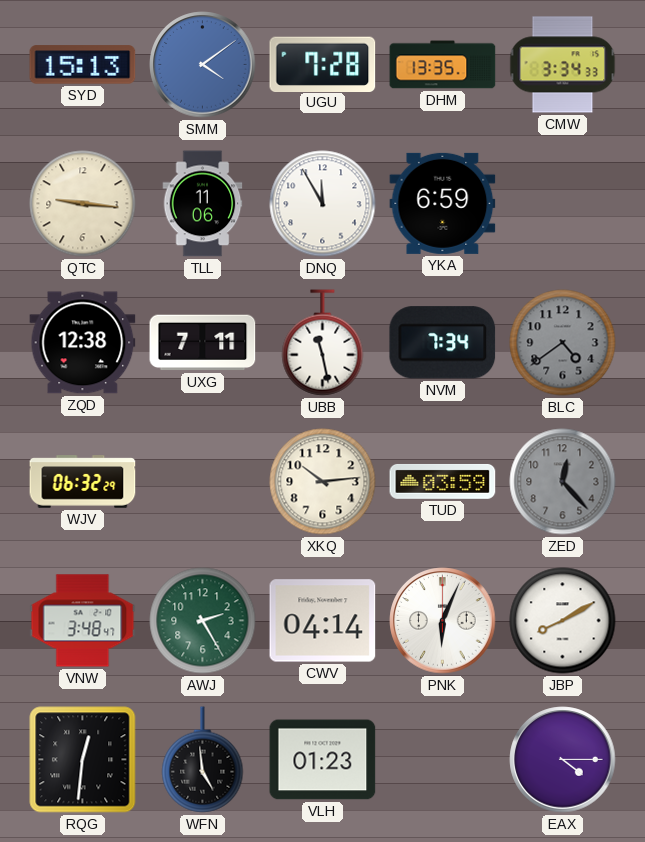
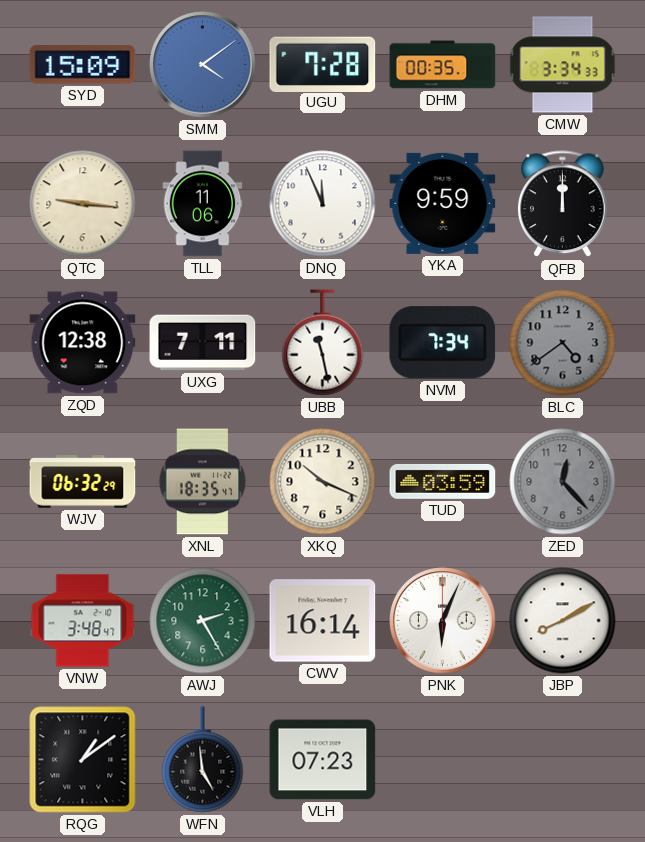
SYD: 15:13 -> 15:09 (83, 65)
DHM: 13:35 -> 00:35 (443, 65)
DNQ: 11:55 -> 11:56 (323, 204)
YKA: 6:59 -> 9:59 (443, 203)
QFB: none -> 12:00 (563, 204)
XNL: none -> 18:35 (203, 482)
XKQ: 10:14 -> 10:19 (323, 482)
CWV: 04:14 -> 16:14 (323, 621)
RQG: 12:31 -> 1:09 (83, 760)
VLH: 01:23 -> 07:23 (323, 760)
EAX: 4:15 -> none (563, 760)
